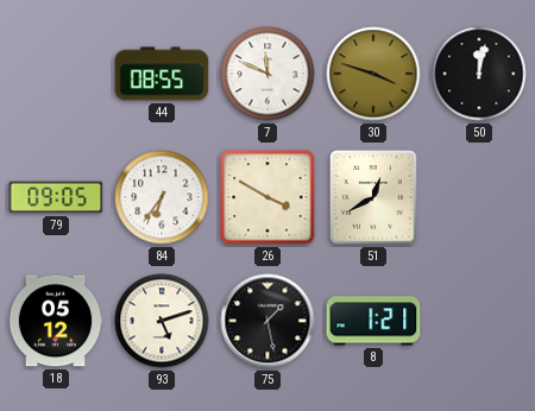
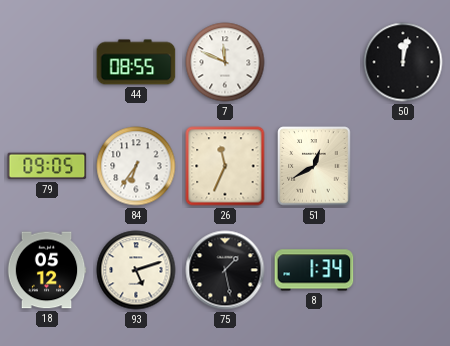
30: 3:48 -> none (373, 74)
26: 3:50 -> 11:34 (225, 166)
8: 1:21 -> 1:34 (314, 270)
